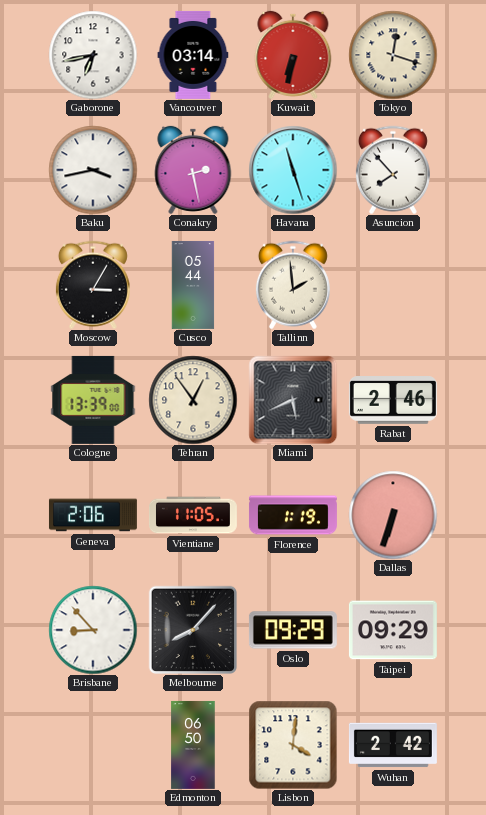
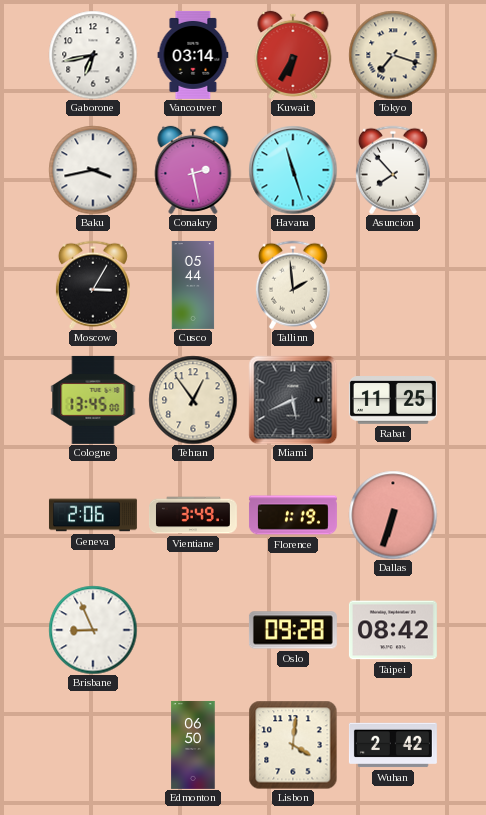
Kuwait: 6:32 -> 6:35 (293, 55)
Tokyo: 12:18 -> 7:18 (393, 55)
Cologne: 13:39 -> 13:45 (93, 400)
Rabat: 2:46 -> 11:25 (393, 400)
Vientiane: 11:05 -> 3:49 (193, 515)
Brisbane: 8:53 -> 8:56 (93, 630)
Melbourne: 8:07 -> none (192, 629)
Oslo: 09:29 -> 09:28 (293, 630)
Taipei: 09:29 -> 08:42 (393, 630)
